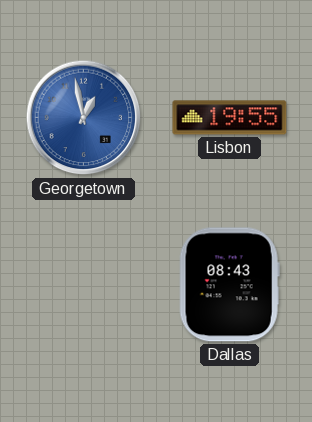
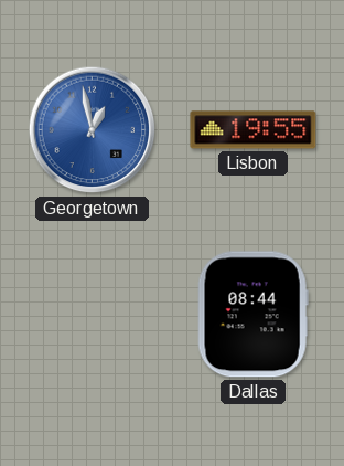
Dallas: 08:43 -> 08:44 (252, 315)
